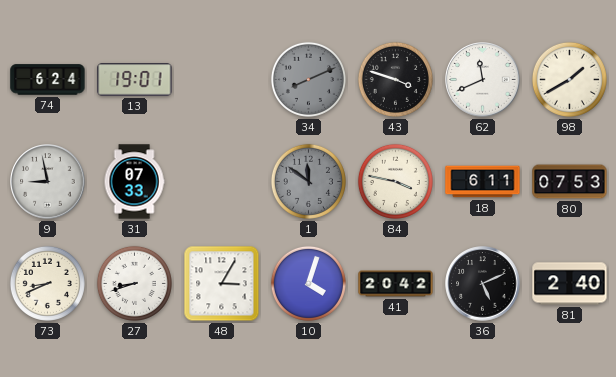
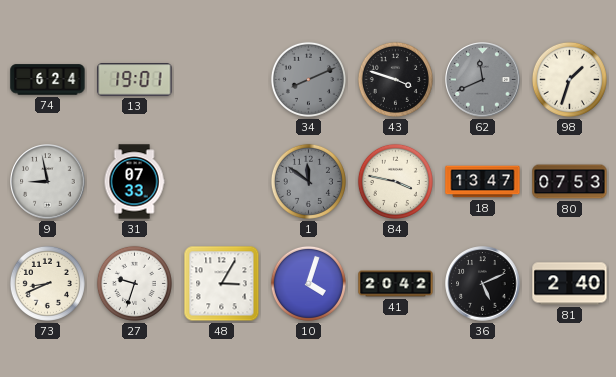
62 dial: white -> grey (483, 80)
98: 1:40 -> 1:33 (569, 79)
18: 6:11 -> 13:47 (483, 182)
27: 8:42 -> 9:33 (134, 283)
